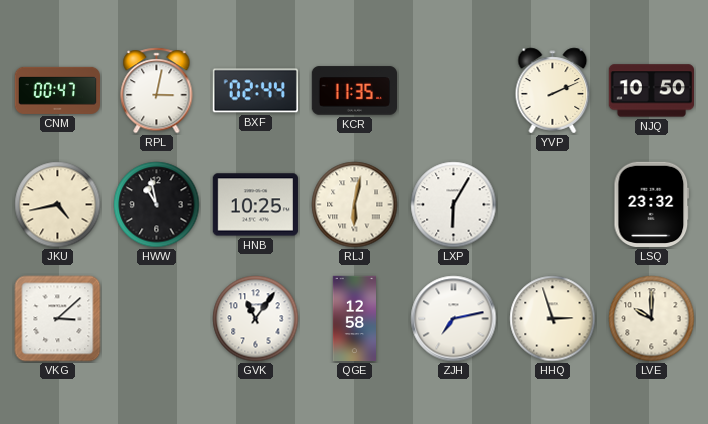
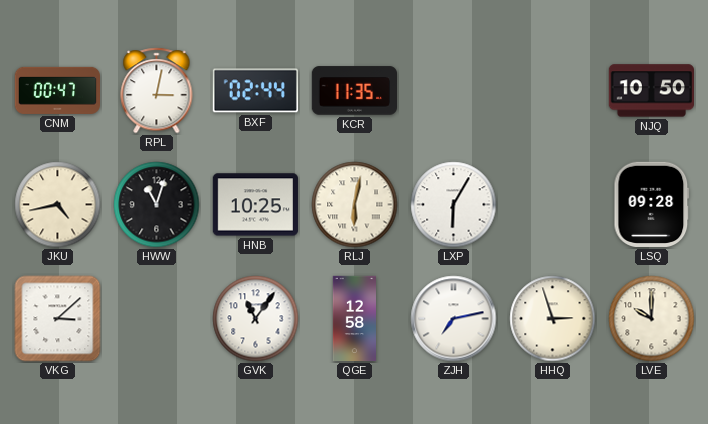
YVP: 2:11 -> none (553, 91)
HWW: 10:58 -> 11:03 (157, 205)
LSQ: 23:32 -> 09:28 (652, 204)
